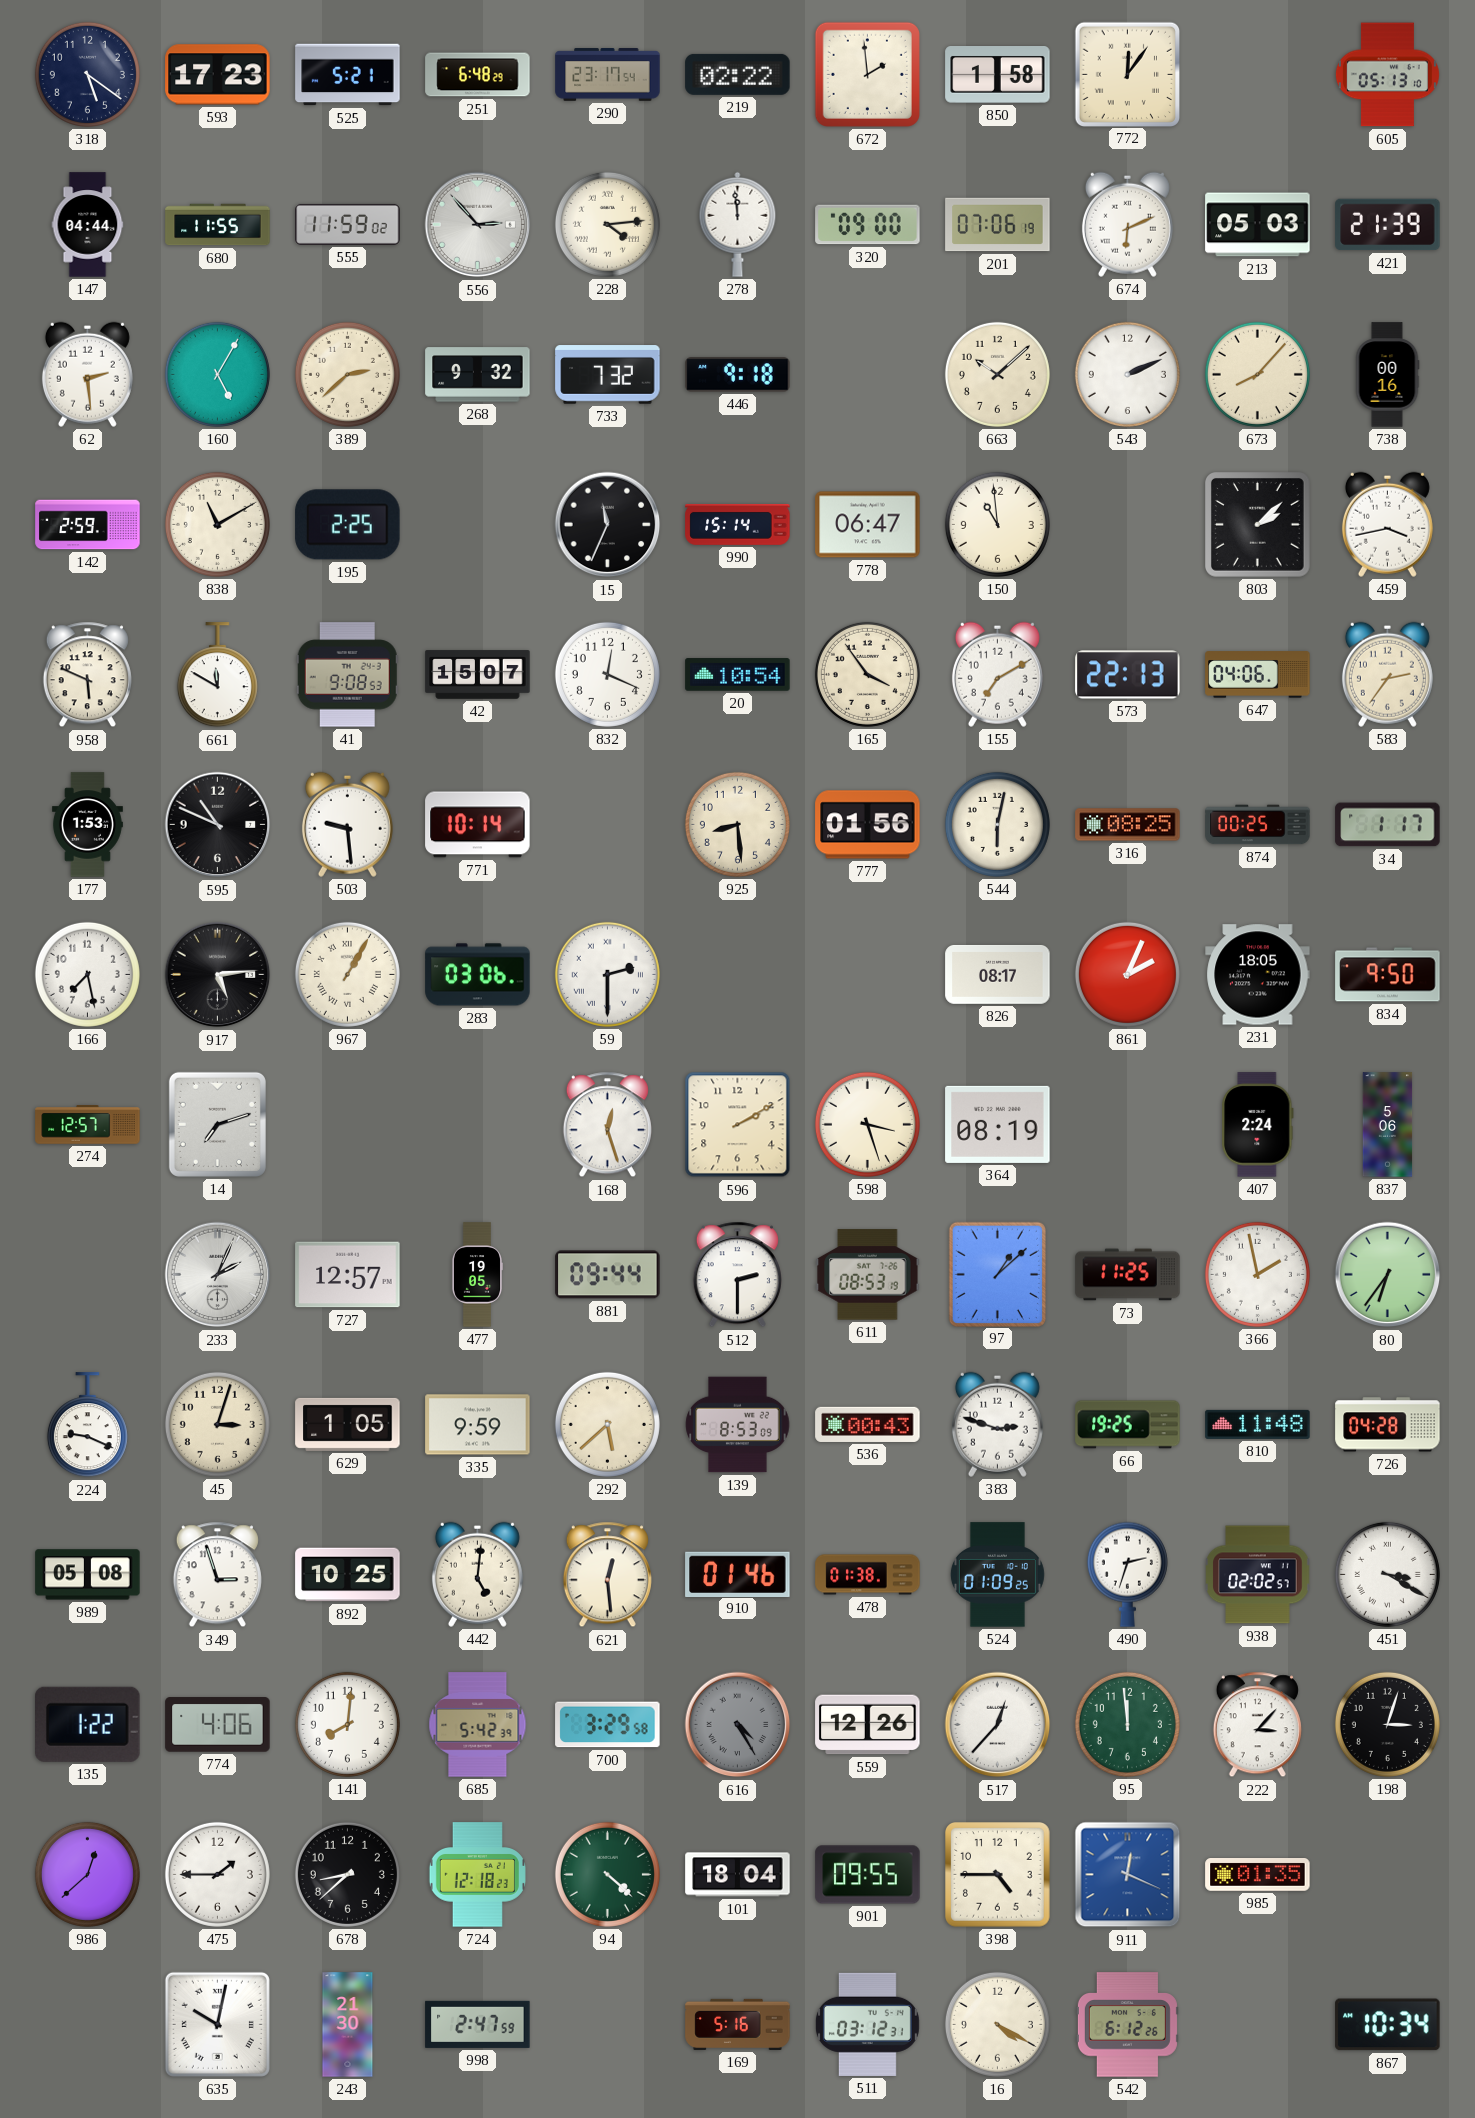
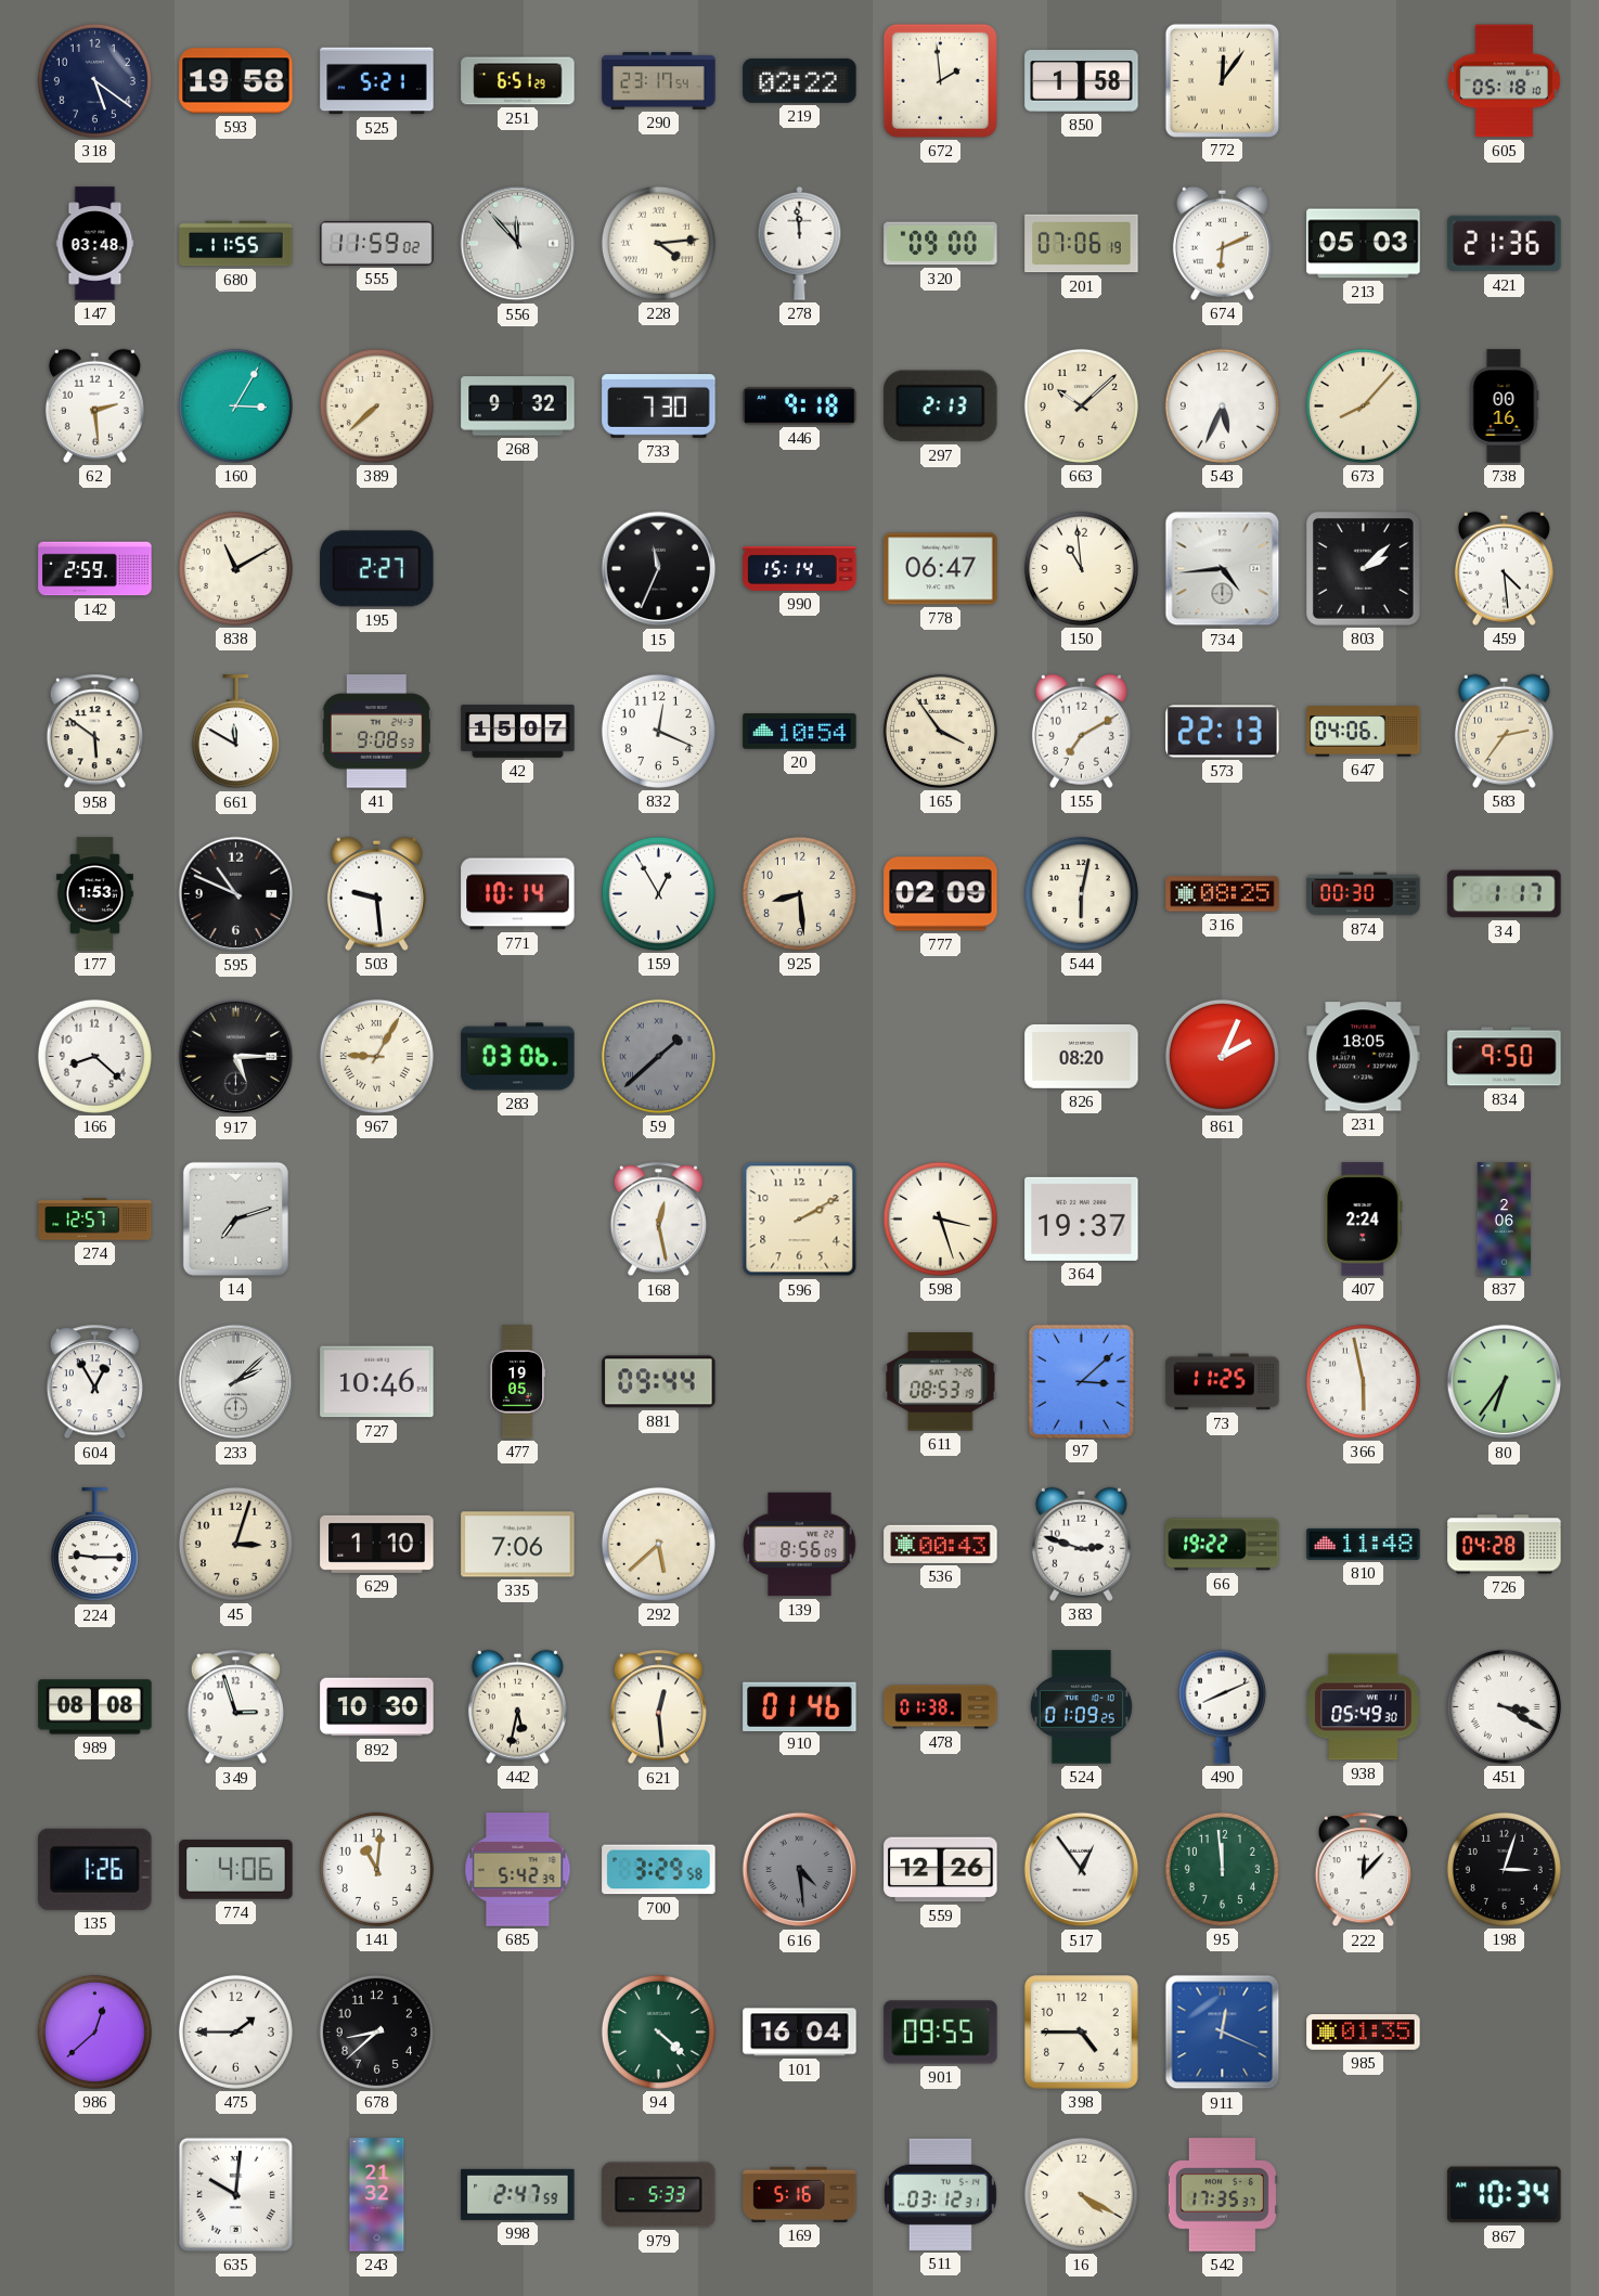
593: 17:23 -> 19:58 (236, 81)
251: 6:48 -> 6:51 (518, 81)
605: 05:13 -> 05:18 (1504, 81)
147: 04:44 -> 03:48 (95, 244)
556: 2:53 -> 11:53 (518, 244)
421: 21:39 -> 21:36 (1505, 244)
160: 5:05 -> 3:05 (235, 405)
389: 2:38 -> 7:38 (376, 405)
733: 7:32 -> 7:30 (659, 407)
297: none -> 2:13 (941, 407)
543: 2:11 -> 5:34 (1222, 405)
195: 2:25 -> 2:27 (377, 569)
734: none -> 4:44 (1223, 569)
459: 3:43 -> 4:29 (1504, 568)
958: 5:49 -> 5:51 (94, 732)
159: none -> 12:55 (658, 893)
777: 01:56 -> 02:09 (941, 894)
874: 00:25 -> 00:30 (1364, 894)
166: 7:28 -> 8:22 (94, 1056)
917: 5:14 -> 5:15 (236, 1057)
967: 1:05 -> 9:05 (376, 1056)
59: 2:30 -> 1:38 (658, 1056)
59 dial: white -> grey (658, 1056)
826: 08:17 -> 08:20 (1082, 1056)
168: 12:27 -> 12:28 (658, 1220)
364: 08:19 -> 19:37 (1082, 1218)
837: 5:06 -> 2:06 (1505, 1220)
604: none -> 12:55 (94, 1382)
233: 2:04 -> 2:08 (236, 1382)
727: 12:57 -> 10:46 (377, 1382)
512: 2:30 -> none (737, 1275)
97: 1:08 -> 3:08 (1081, 1381)
366: 1:58 -> 5:58 (1363, 1381)
224: 9:19 -> 9:15 (94, 1545)
629: 1:05 -> 1:10 (377, 1544)
335: 9:59 -> 7:06 (518, 1545)
139: 8:53 -> 8:56 (800, 1545)
66: 19:25 -> 19:22 (1223, 1545)
989: 05:08 -> 08:08 (95, 1707)
892: 10:25 -> 10:30 (377, 1707)
442: 5:01 -> 5:32 (517, 1706)
490: 2:33 -> 8:11 (1222, 1706)
938: 02:02 -> 05:49 (1364, 1707)
135: 1:22 -> 1:26 (95, 1869)
141: 8:01 -> 11:01 (376, 1869)
616: 4:25 -> 4:29 (800, 1870)
517: 12:37 -> 12:54 (1082, 1870)
222: 3:07 -> 12:07 (1363, 1870)
724: 12:18 -> none (477, 1875)
101: 18:04 -> 16:04 (800, 2033)
635: 10:02 -> 10:01 (235, 2194)
243: 21:30 -> 21:32 (377, 2195)
979: none -> 5:33 (659, 2195)
542: 6:12 -> 17:35 (1222, 2195)
